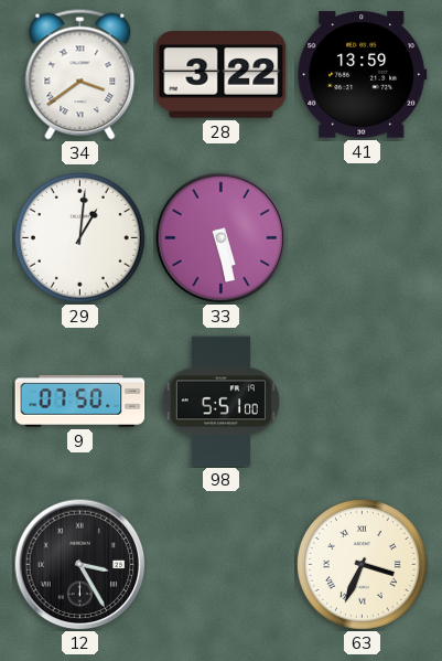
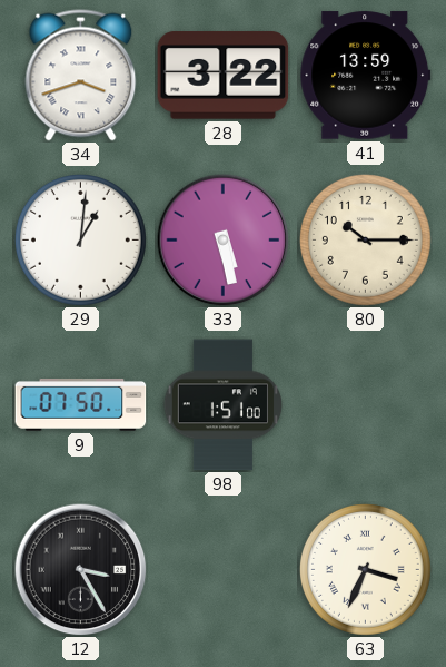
34: 3:39 -> 3:42 (81, 76)
80: none -> 10:15 (365, 239)
98: 5:51 -> 1:51 (222, 405)
